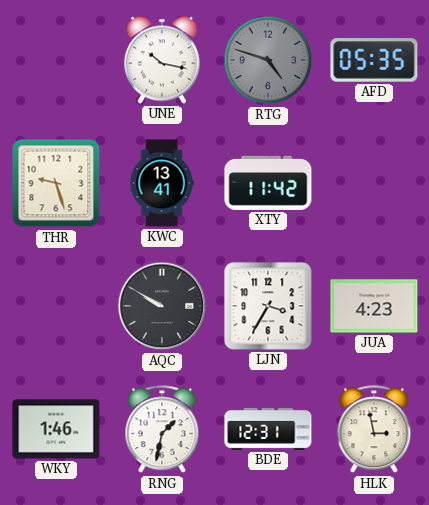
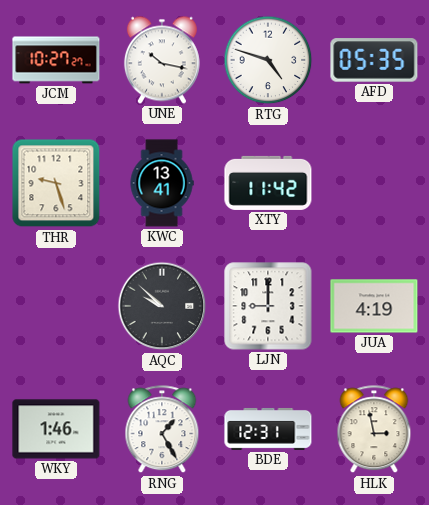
JCM: none -> 10:27 (56, 60)
RTG dial: grey -> white (268, 60)
AQC: 9:50 -> 9:52 (162, 306)
LJN: 3:35 -> 9:00 (268, 306)
JUA: 4:23 -> 4:19 (374, 306)
RNG: 1:32 -> 1:25 (162, 430)
